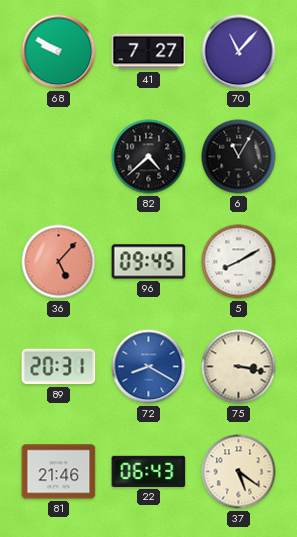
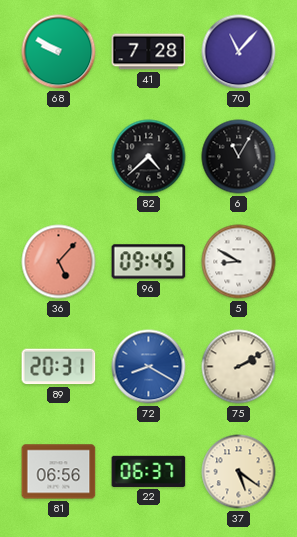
41: 7:27 -> 7:28 (149, 52)
5: 8:10 -> 8:50 (239, 262)
75: 3:17 -> 2:10 (239, 367)
81: 21:46 -> 06:56 (59, 472)
22: 06:43 -> 06:37 (149, 471)
